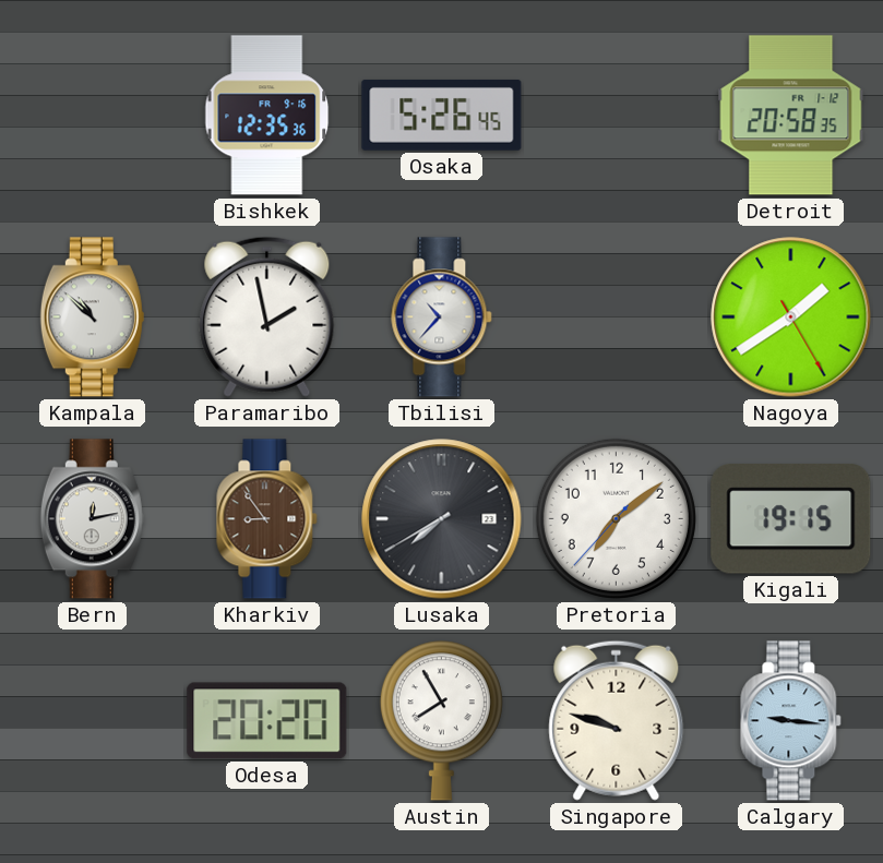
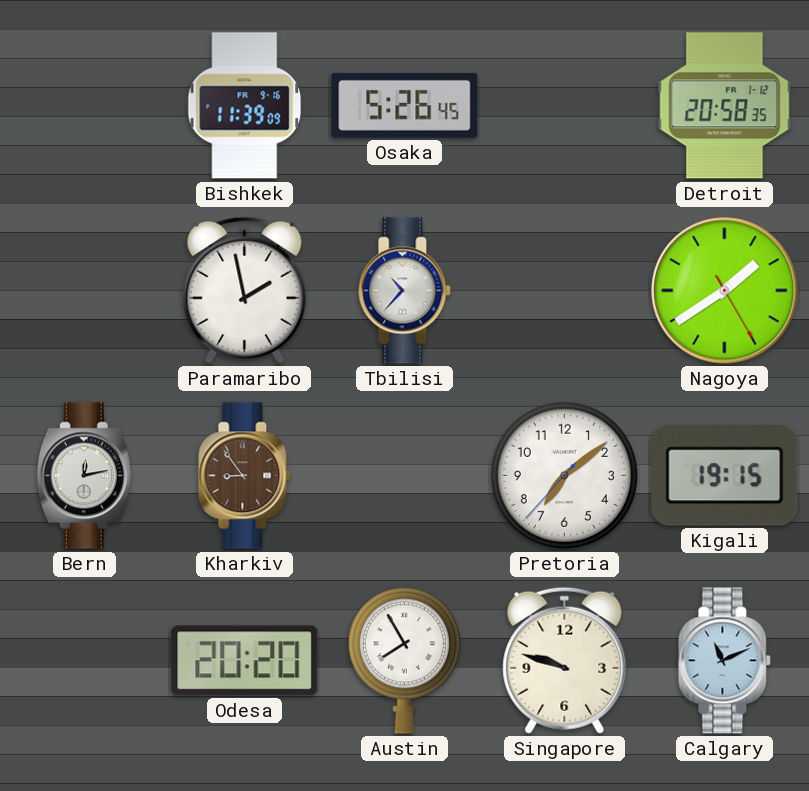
Bishkek: 12:35 -> 11:39 (245, 106)
Kampala: 10:52 -> none (92, 317)
Lusaka: 7:40 -> none (442, 519)
Calgary: 9:16 -> 11:11 (725, 661)
